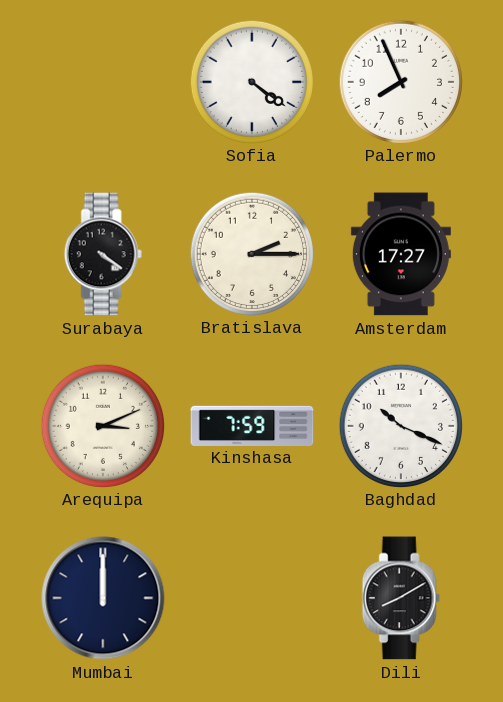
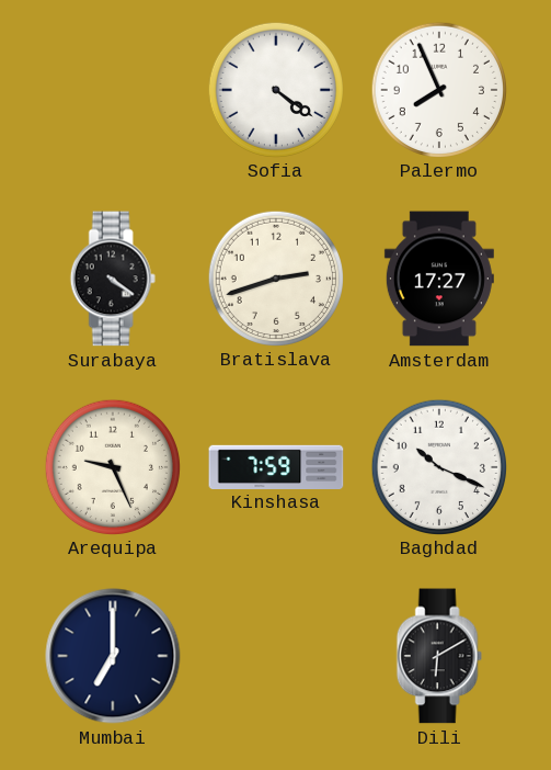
Bratislava: 2:15 -> 2:42 (275, 278)
Arequipa: 3:11 -> 9:26 (112, 466)
Mumbai: 12:00 -> 7:00 (113, 656)
Dili: 8:10 -> 6:10 (439, 656)
